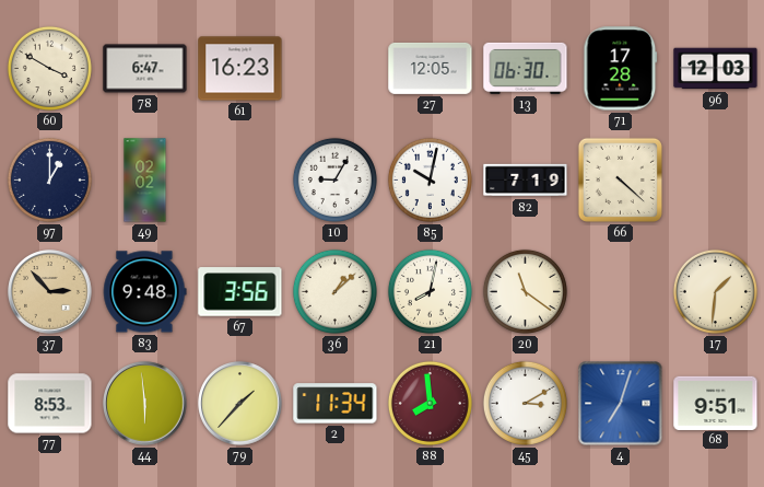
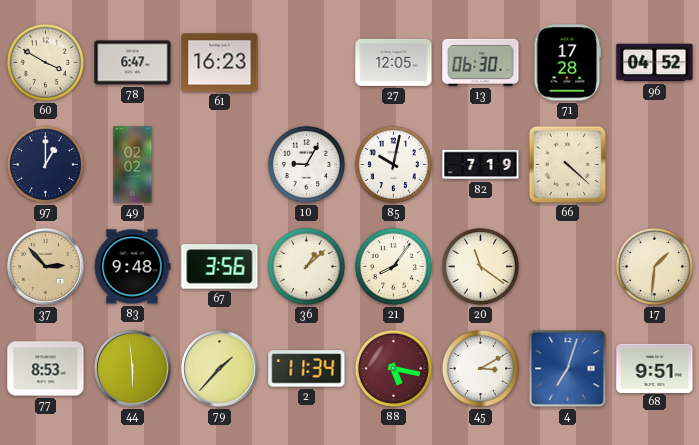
96: 12:03 -> 04:52 (655, 63)
21: 8:02 -> 8:06 (393, 266)
88: 7:59 -> 5:17 (393, 368)
